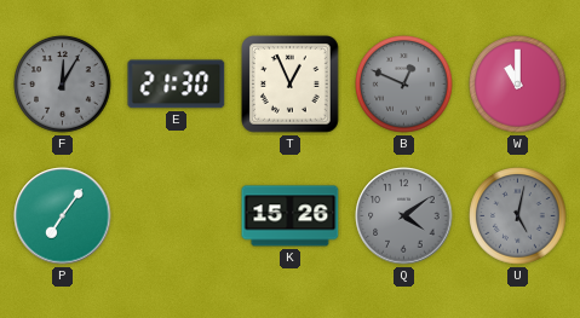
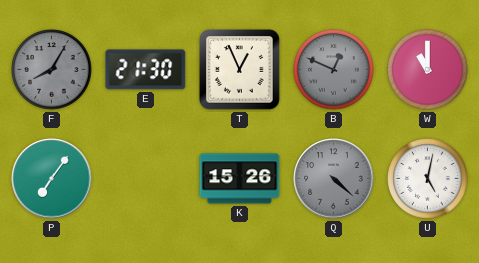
F: 12:05 -> 8:05 (52, 70)
Q: 4:09 -> 4:22 (334, 179)
U dial: grey -> white (428, 179)
